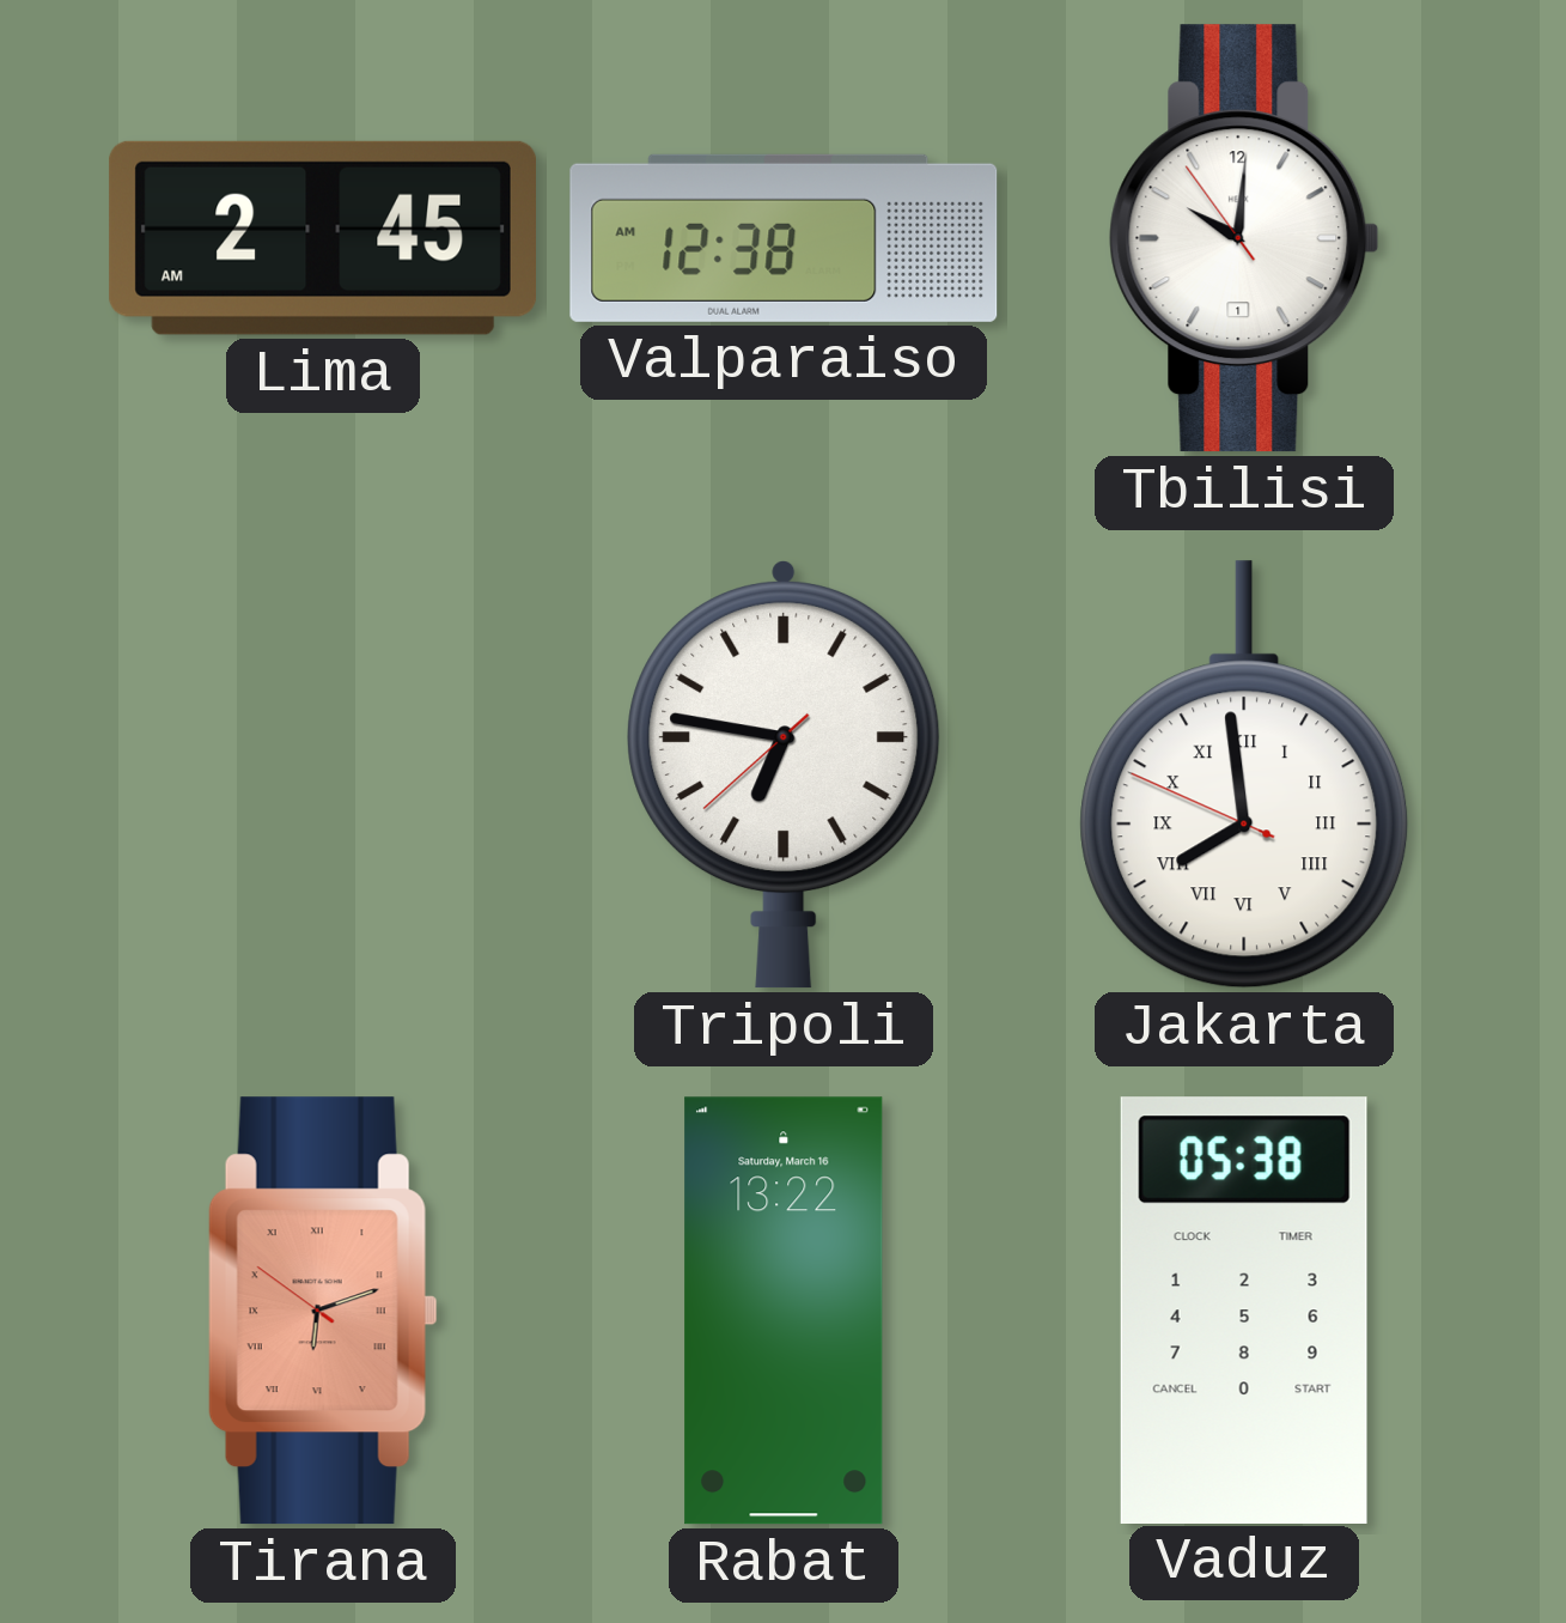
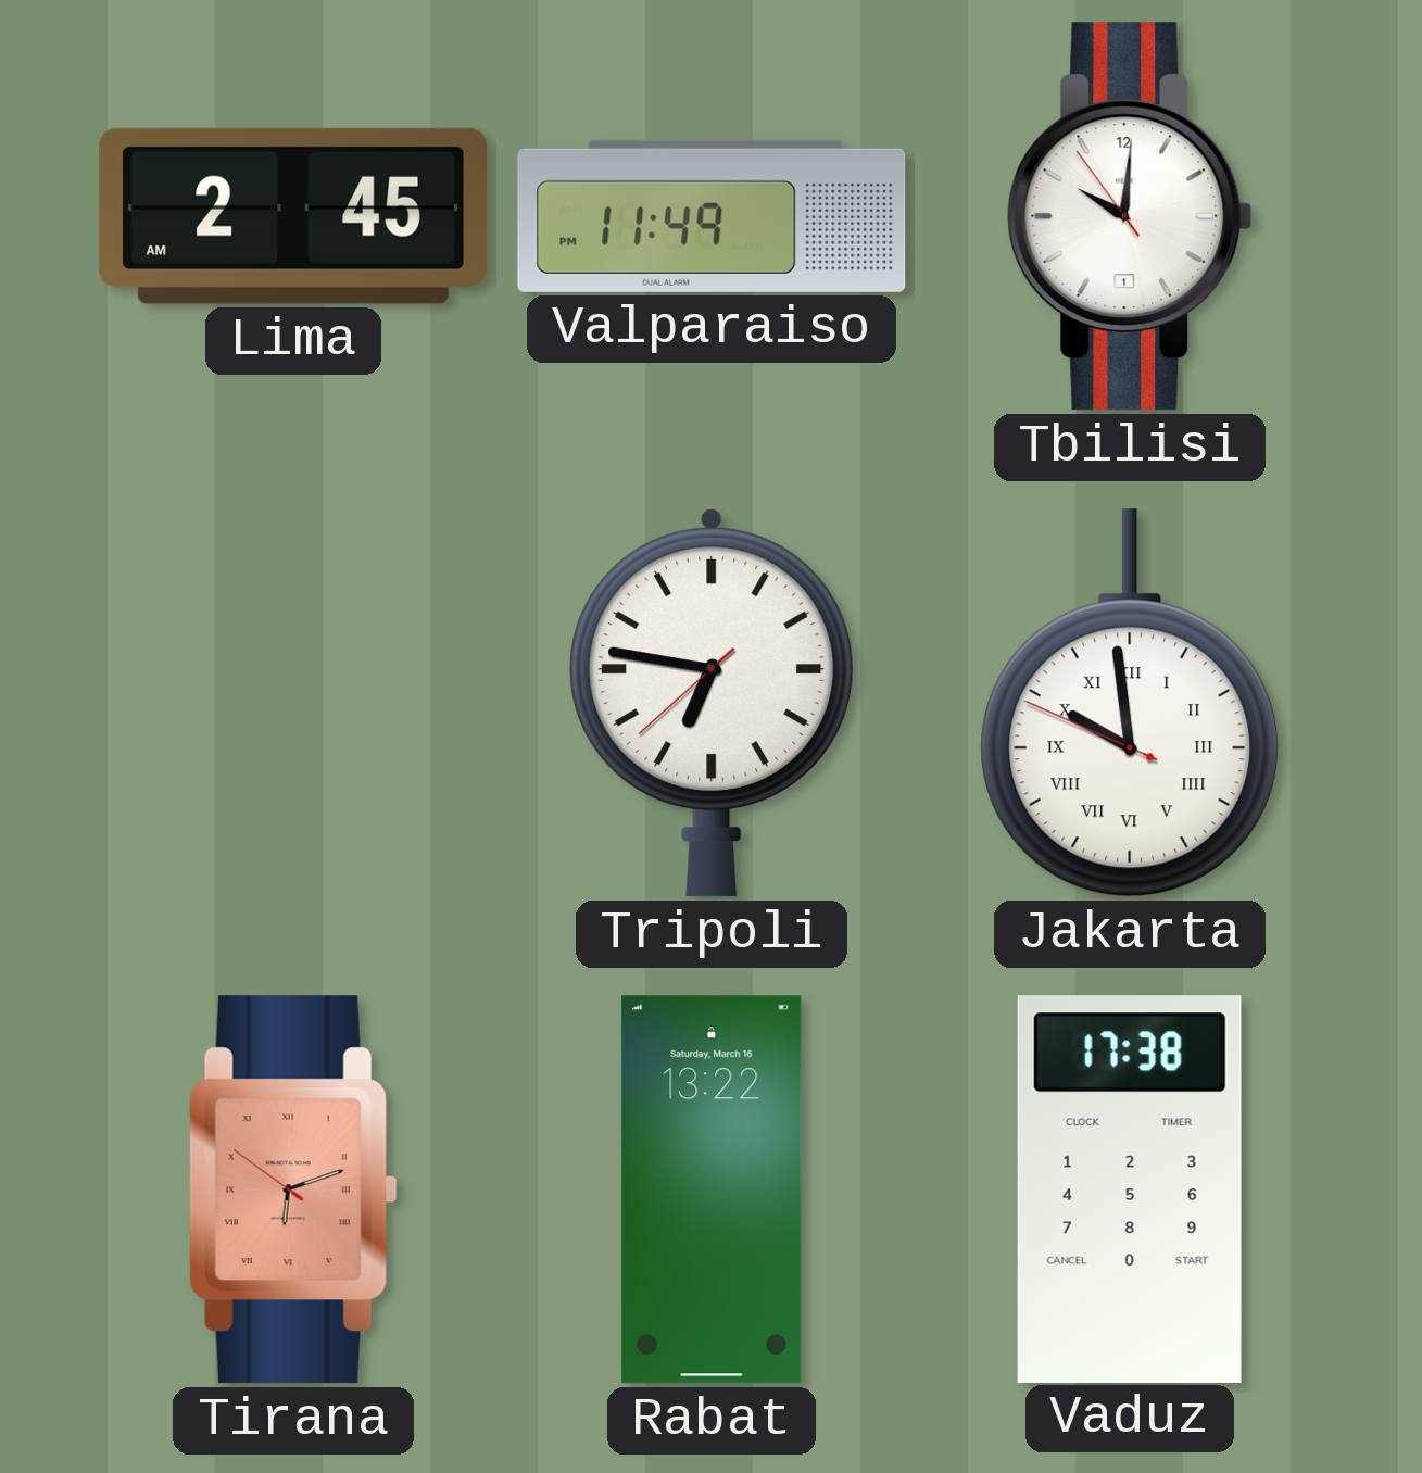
Valparaiso: 12:38 -> 11:49 (712, 216)
Jakarta: 7:58 -> 9:58 (1130, 703)
Vaduz: 05:38 -> 17:38 (1130, 1188)
